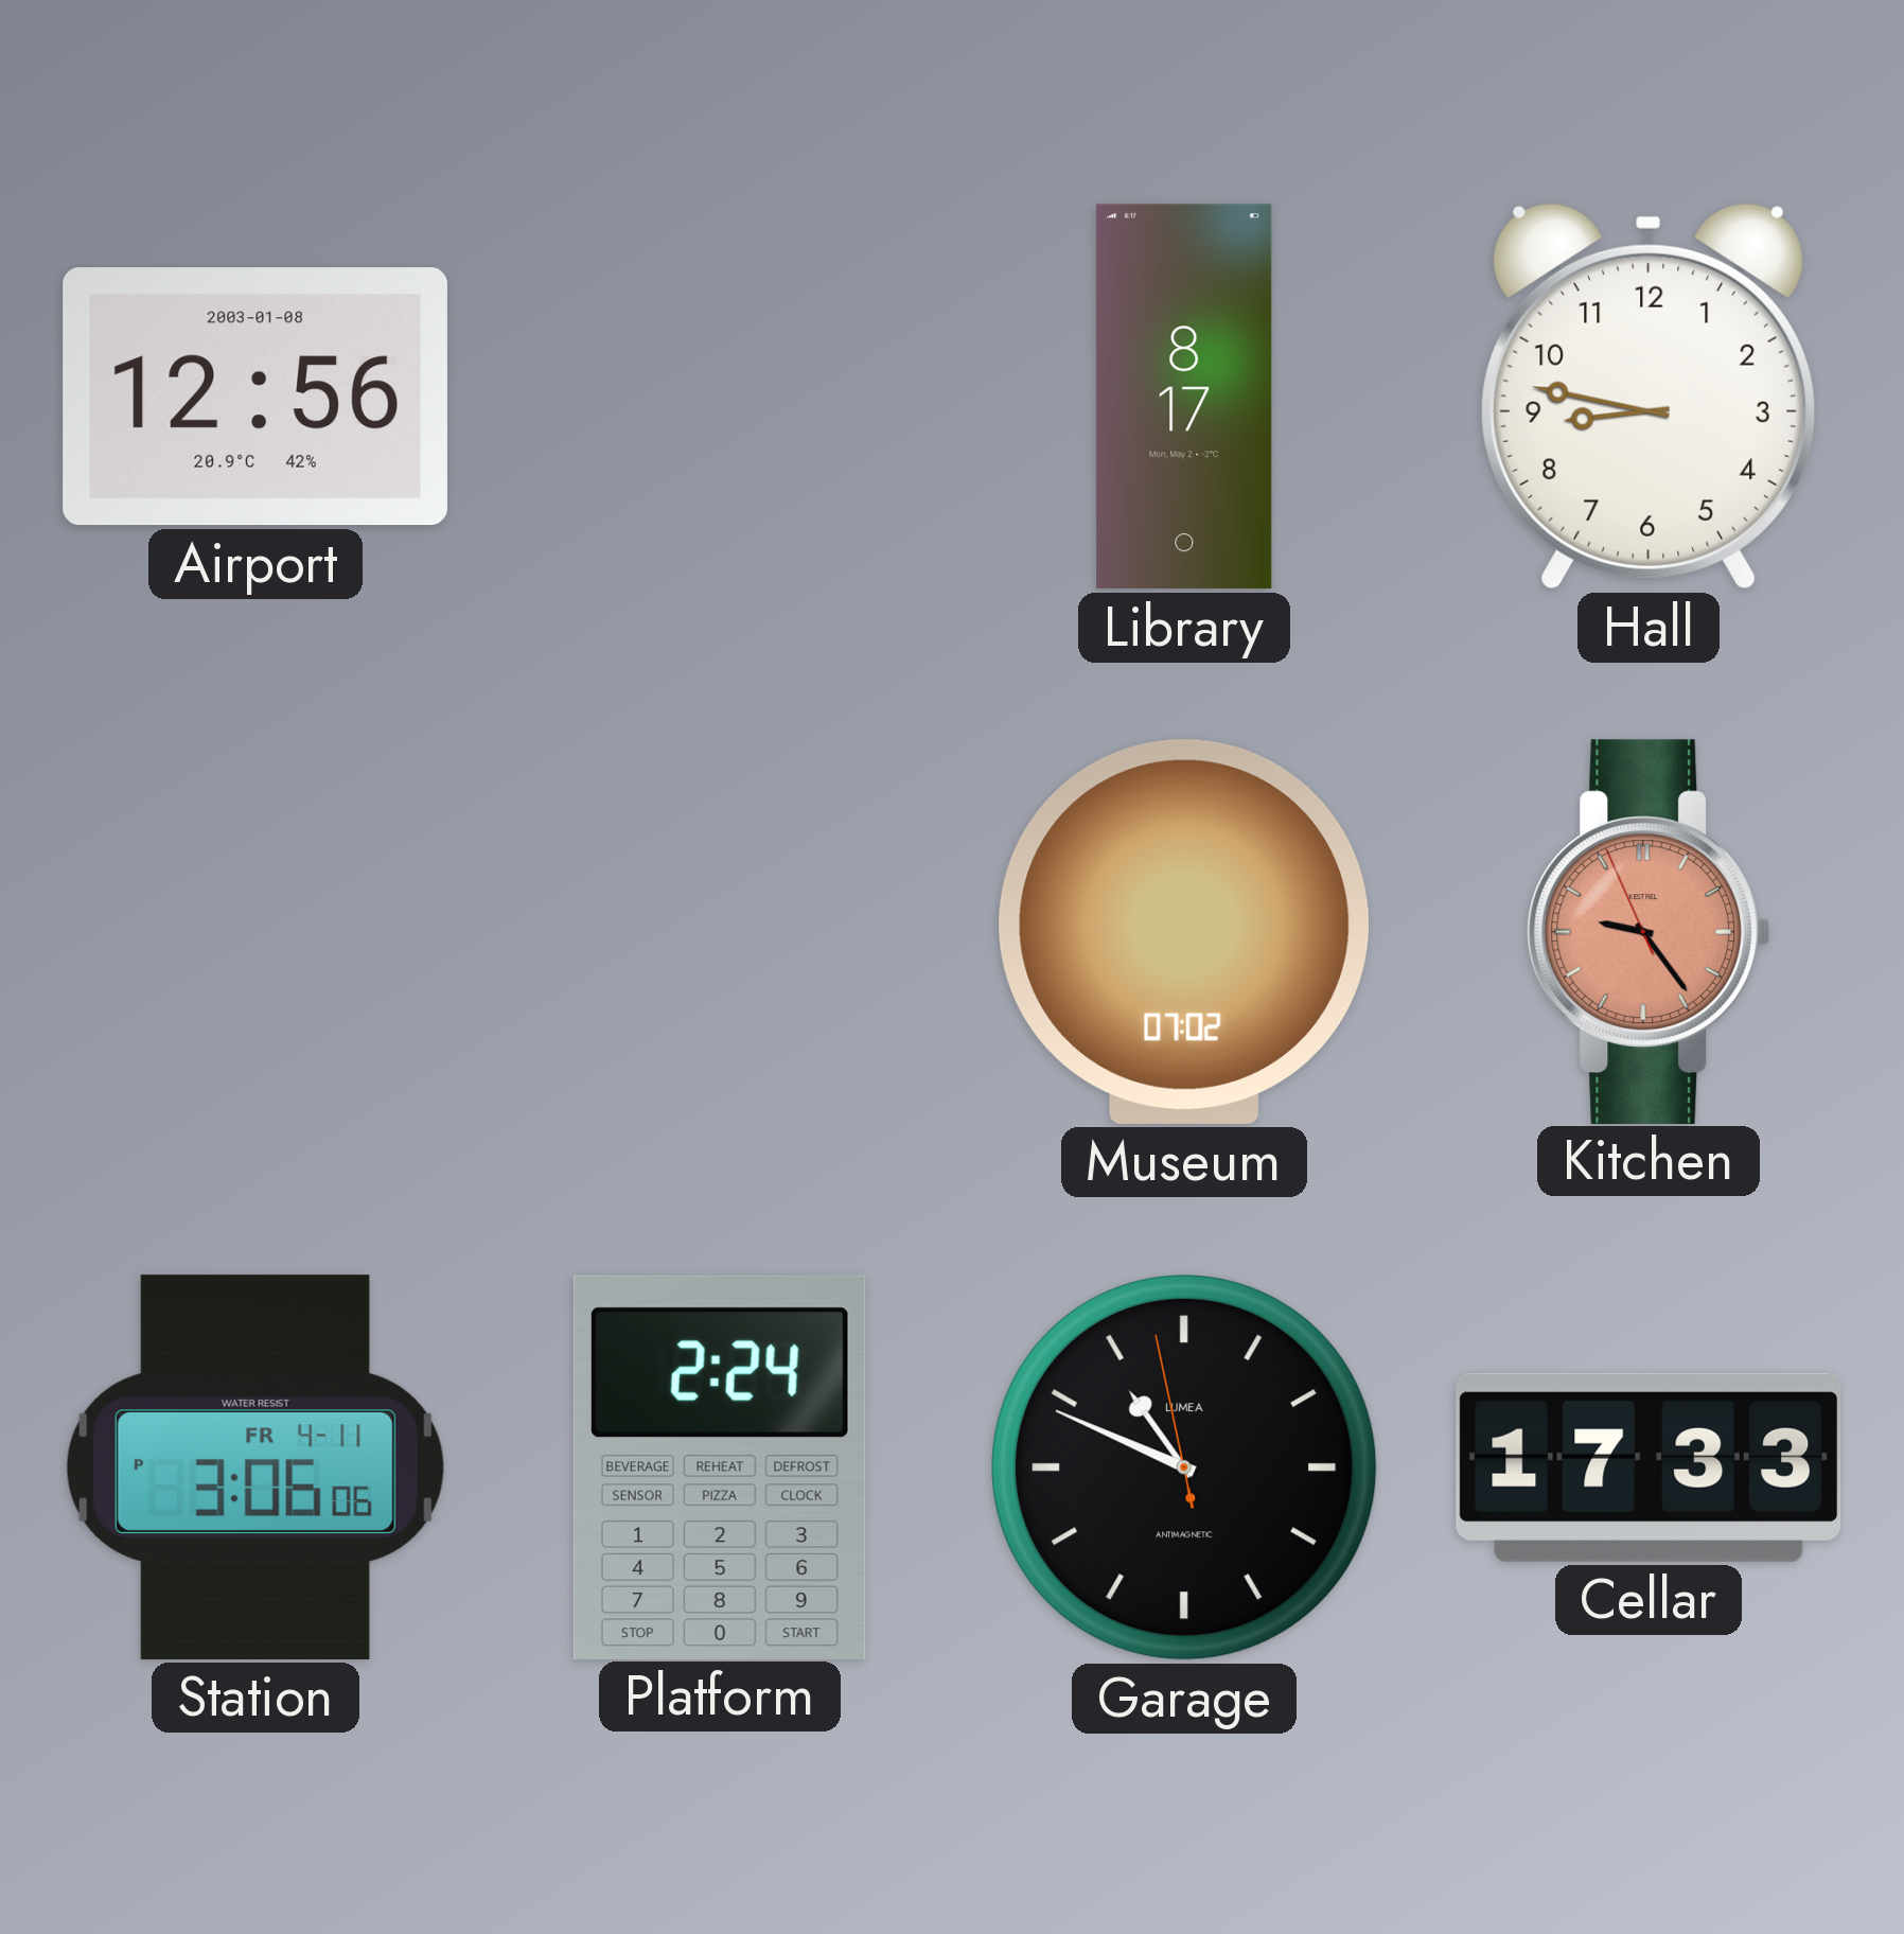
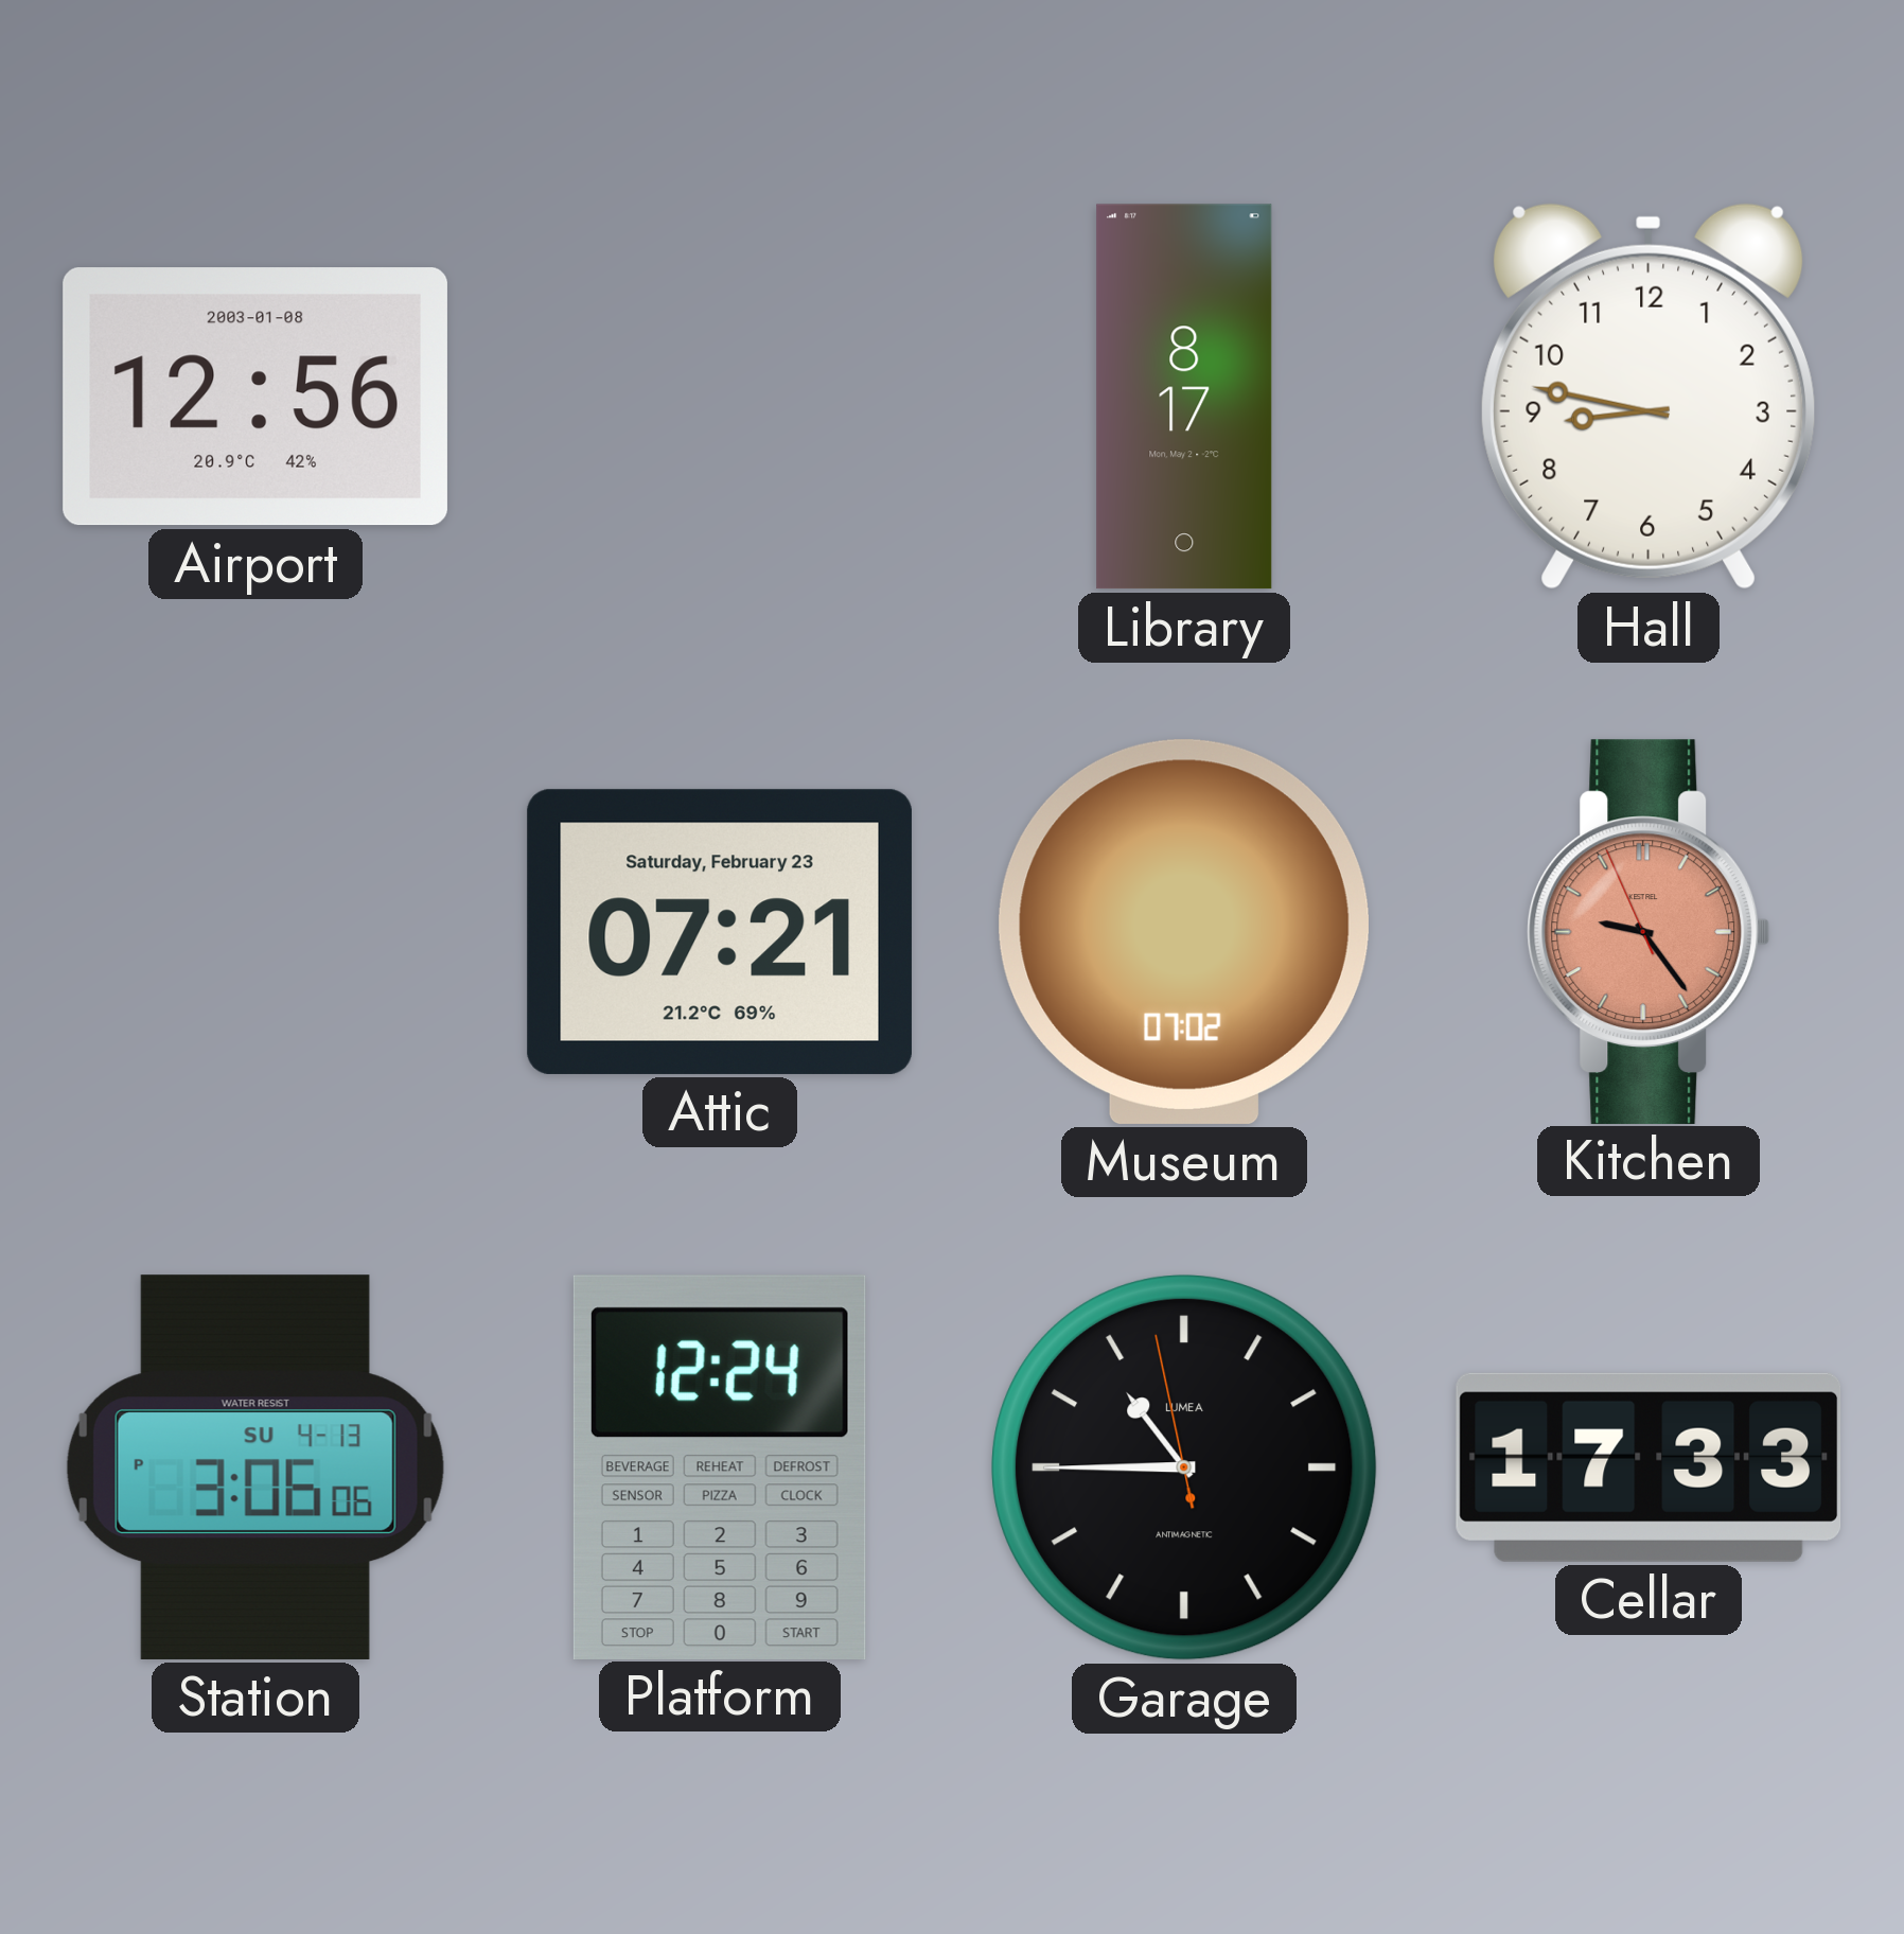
Attic: none -> 07:21 (720, 932)
Station date: FR 4-11 -> SU 4-13 (255, 1467)
Platform: 2:24 -> 12:24 (720, 1466)
Garage: 10:48 -> 10:44 (1184, 1467)
